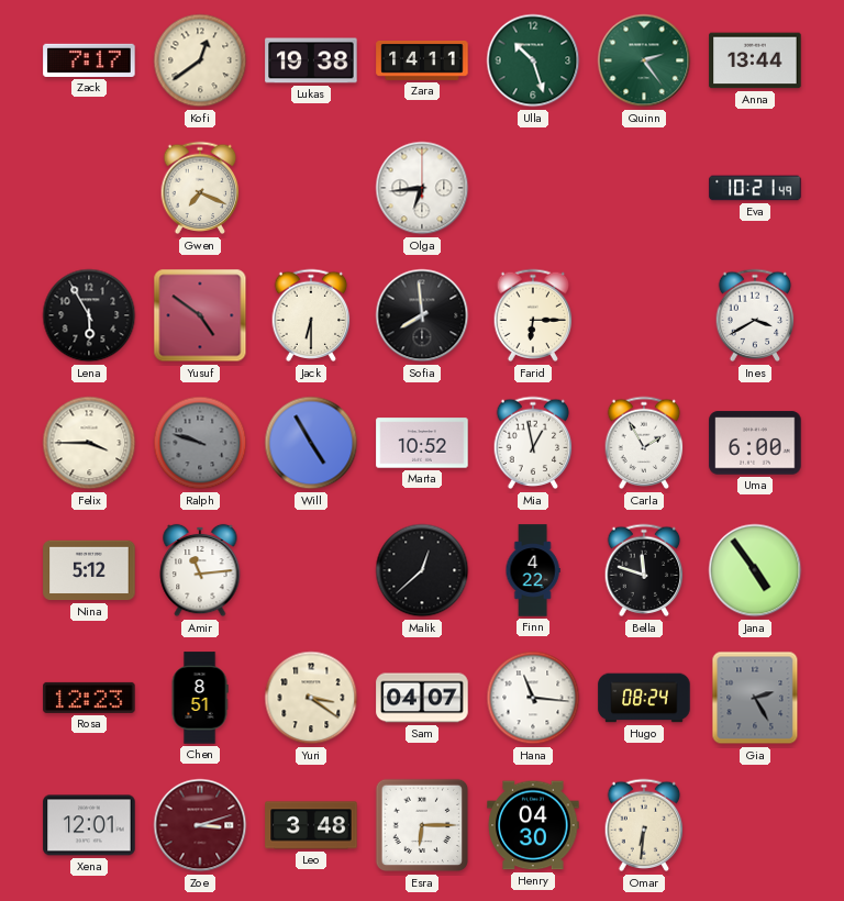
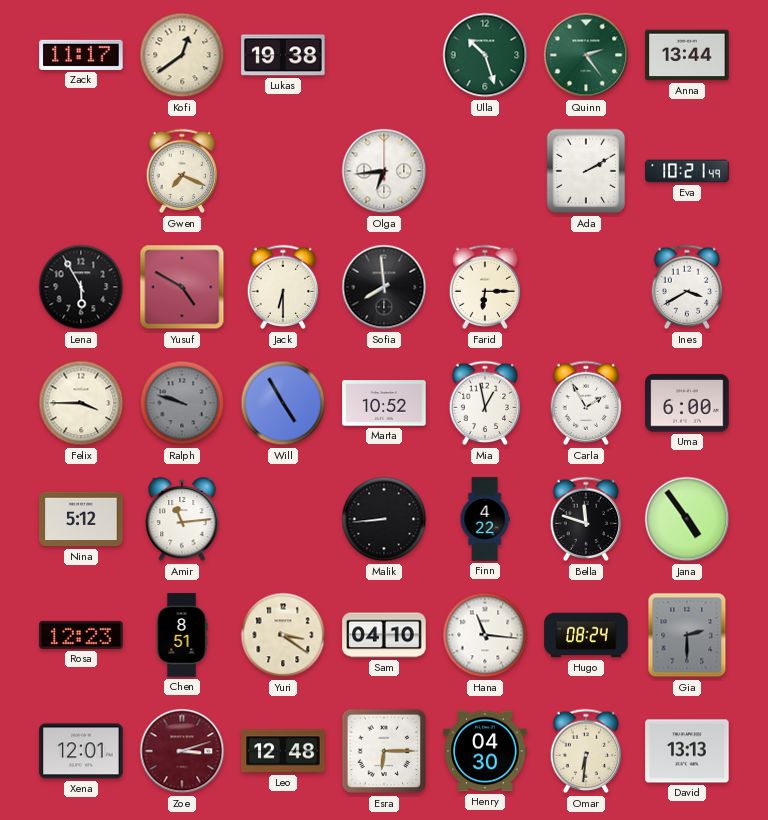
Zack: 7:17 -> 11:17 (81, 55)
Zara: 14:11 -> none (422, 60)
Ada: none -> 2:10 (586, 171)
Yusuf: 4:51 -> 4:50 (182, 287)
Malik: 12:38 -> 8:44 (384, 519)
Sam: 04:07 -> 04:10 (384, 635)
Gia: 2:25 -> 2:30 (687, 635)
Leo: 3:48 -> 12:48 (283, 751)
David: none -> 13:13 (687, 751)
